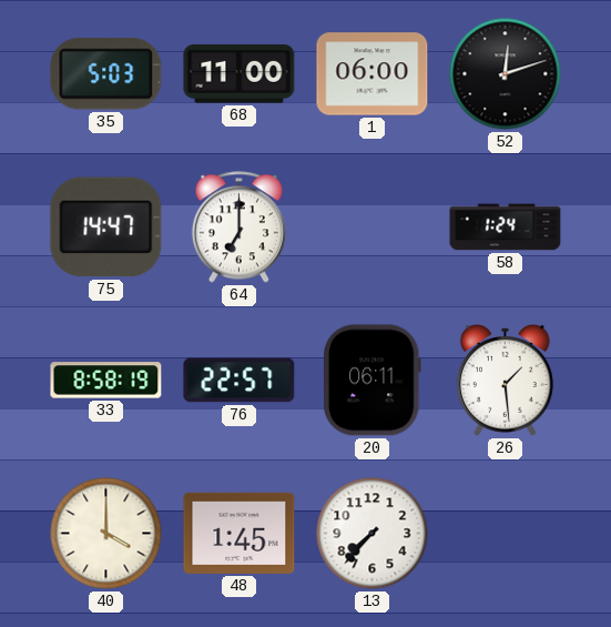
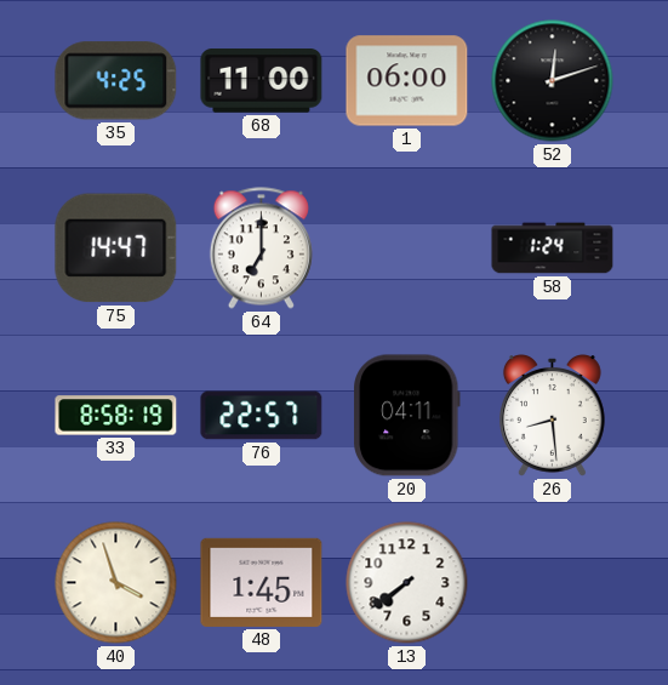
35: 5:03 -> 4:25 (116, 81)
20: 06:11 -> 04:11 (407, 416)
26: 1:29 -> 8:29 (552, 416)
40: 4:00 -> 3:57 (116, 583)
13: 7:37 -> 7:39 (407, 583)
